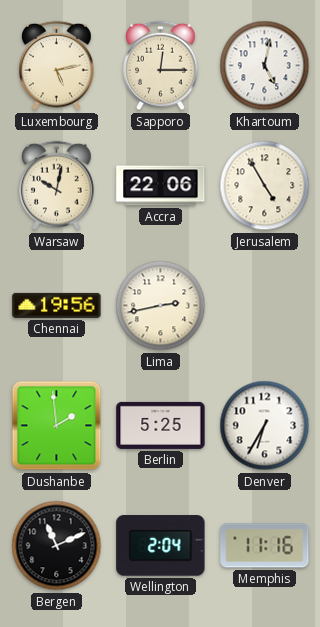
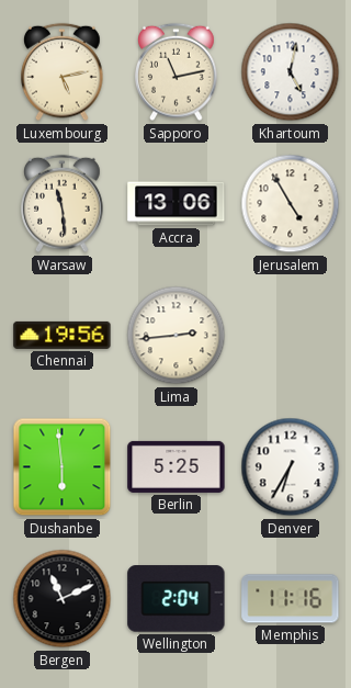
Sapporo: 12:15 -> 11:13 (177, 72)
Warsaw: 10:02 -> 11:29 (63, 204)
Accra: 22:06 -> 13:06 (177, 204)
Lima: 2:43 -> 2:44 (177, 336)
Dushanbe: 1:59 -> 5:59 (63, 467)
